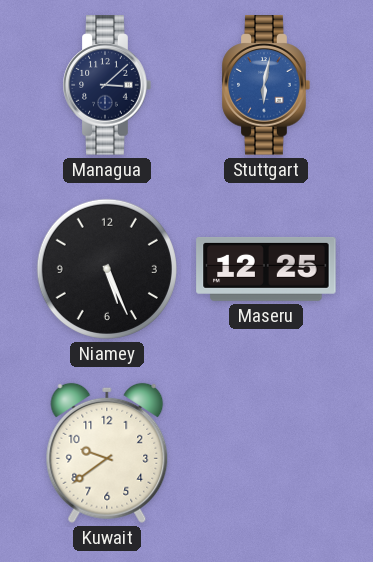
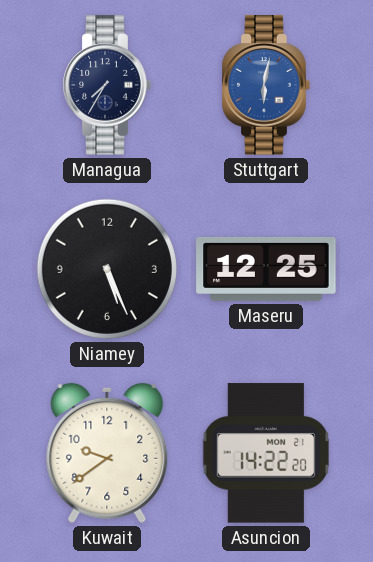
Managua: 3:08 -> 7:35 (107, 85)
Asuncion: none -> 14:22 (266, 453)
